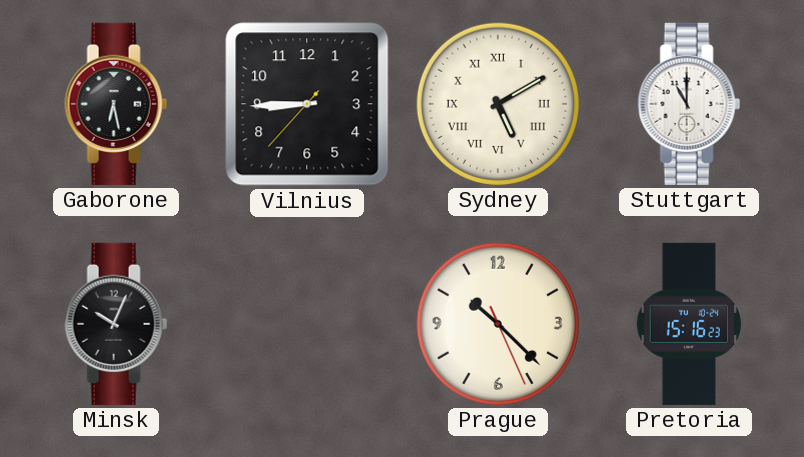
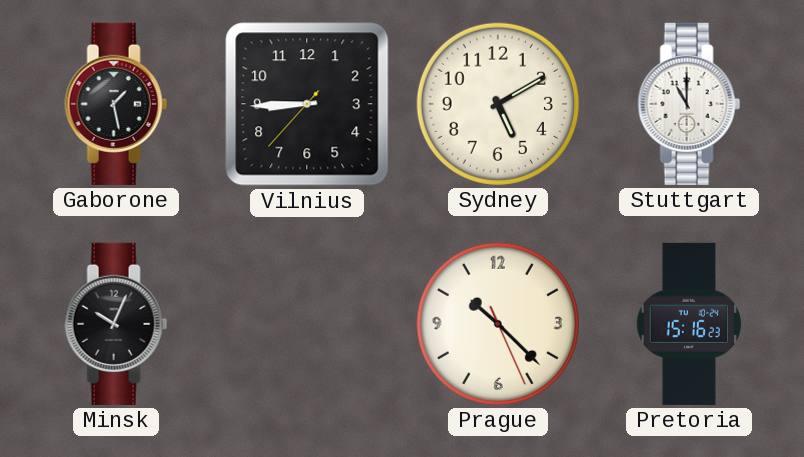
Gaborone: 6:28 -> 1:28 (116, 104)
Sydney numerals: Roman -> Arabic (498, 104)
